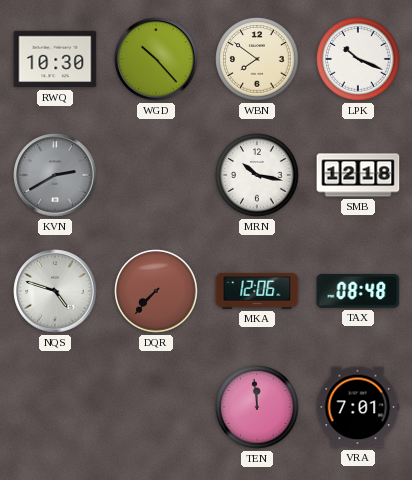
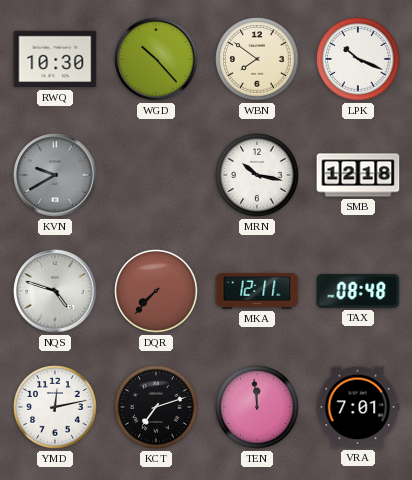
KVN: 2:40 -> 9:40 (55, 175)
MKA: 12:06 -> 12:11 (257, 291)
YMD: none -> 12:13 (55, 407)
KCT: none -> 7:12 (156, 407)
